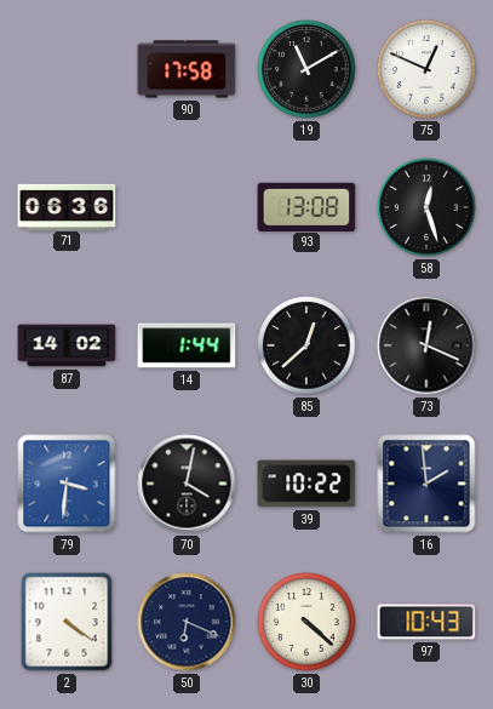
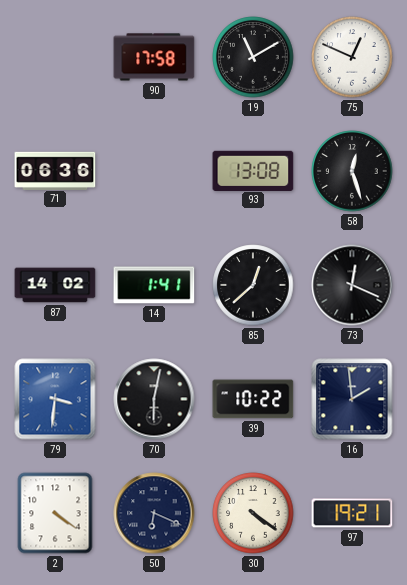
14: 1:44 -> 1:41 (154, 285)
70: 4:02 -> 6:02 (154, 399)
30: 4:22 -> 4:21 (253, 513)
97: 10:43 -> 19:21 (352, 513)
